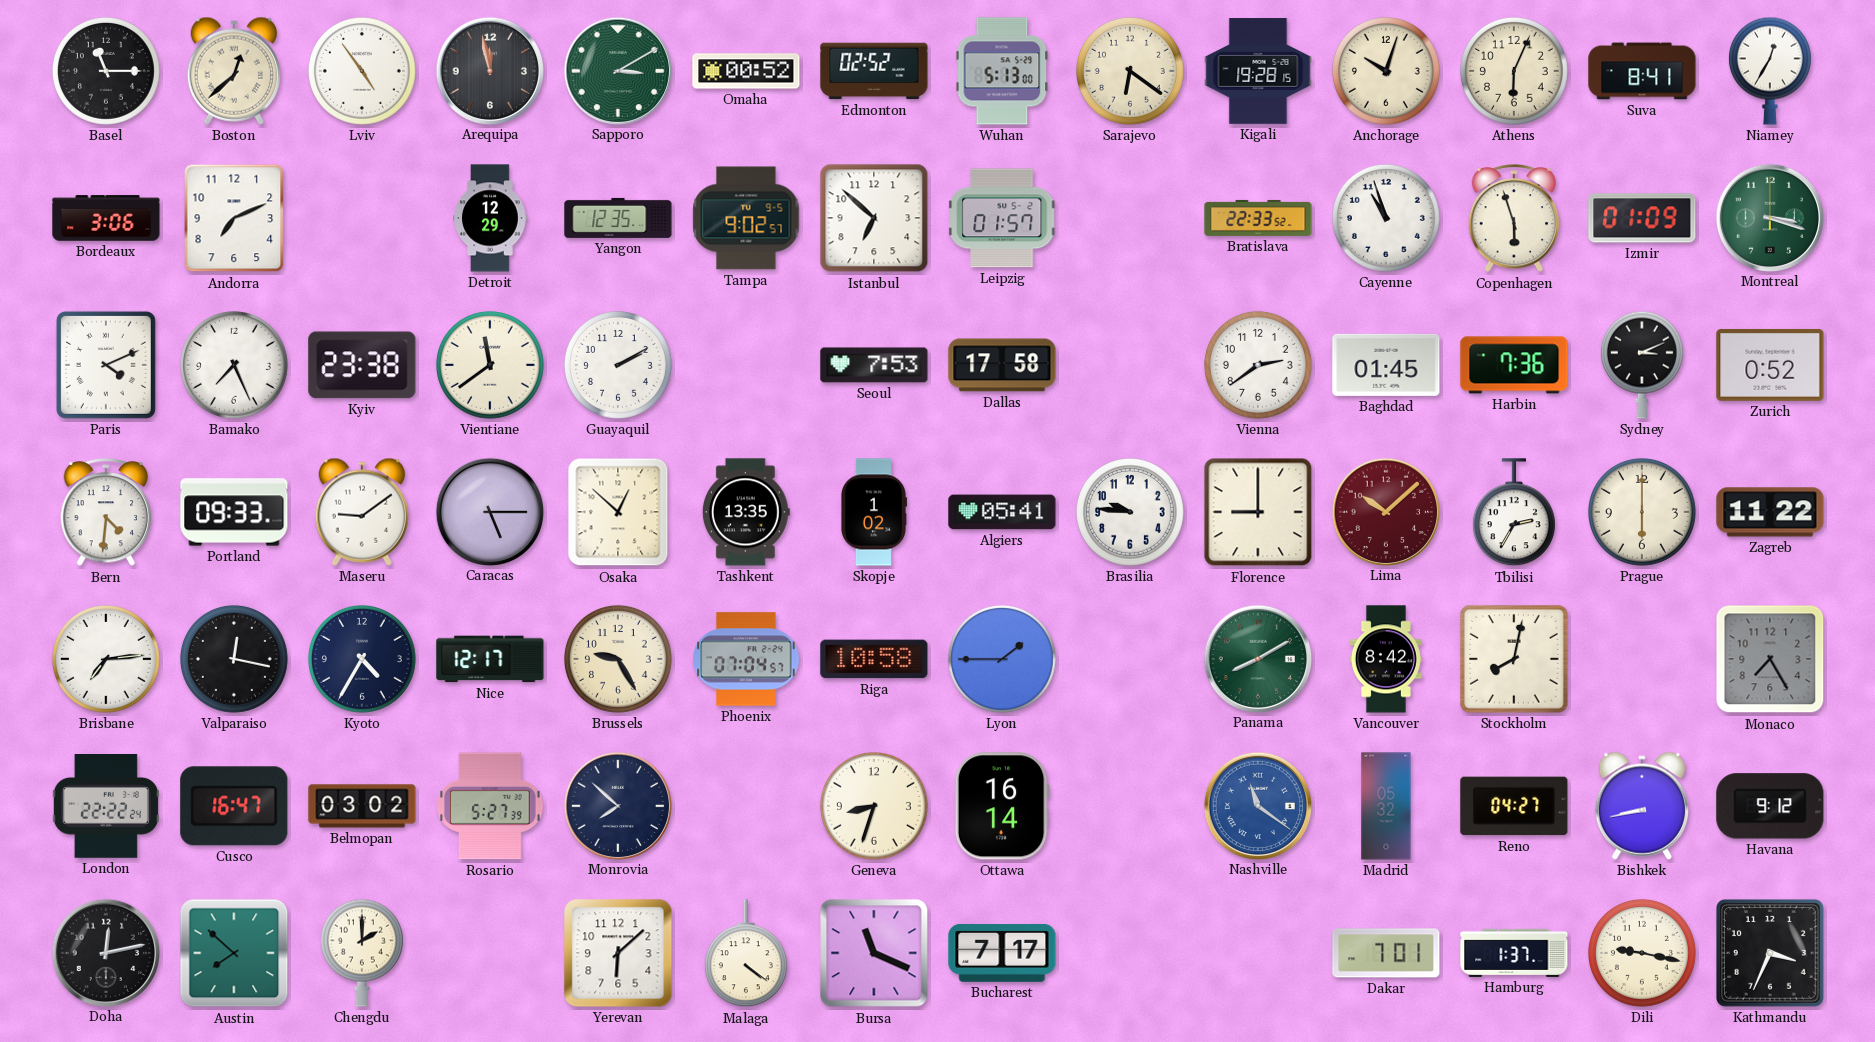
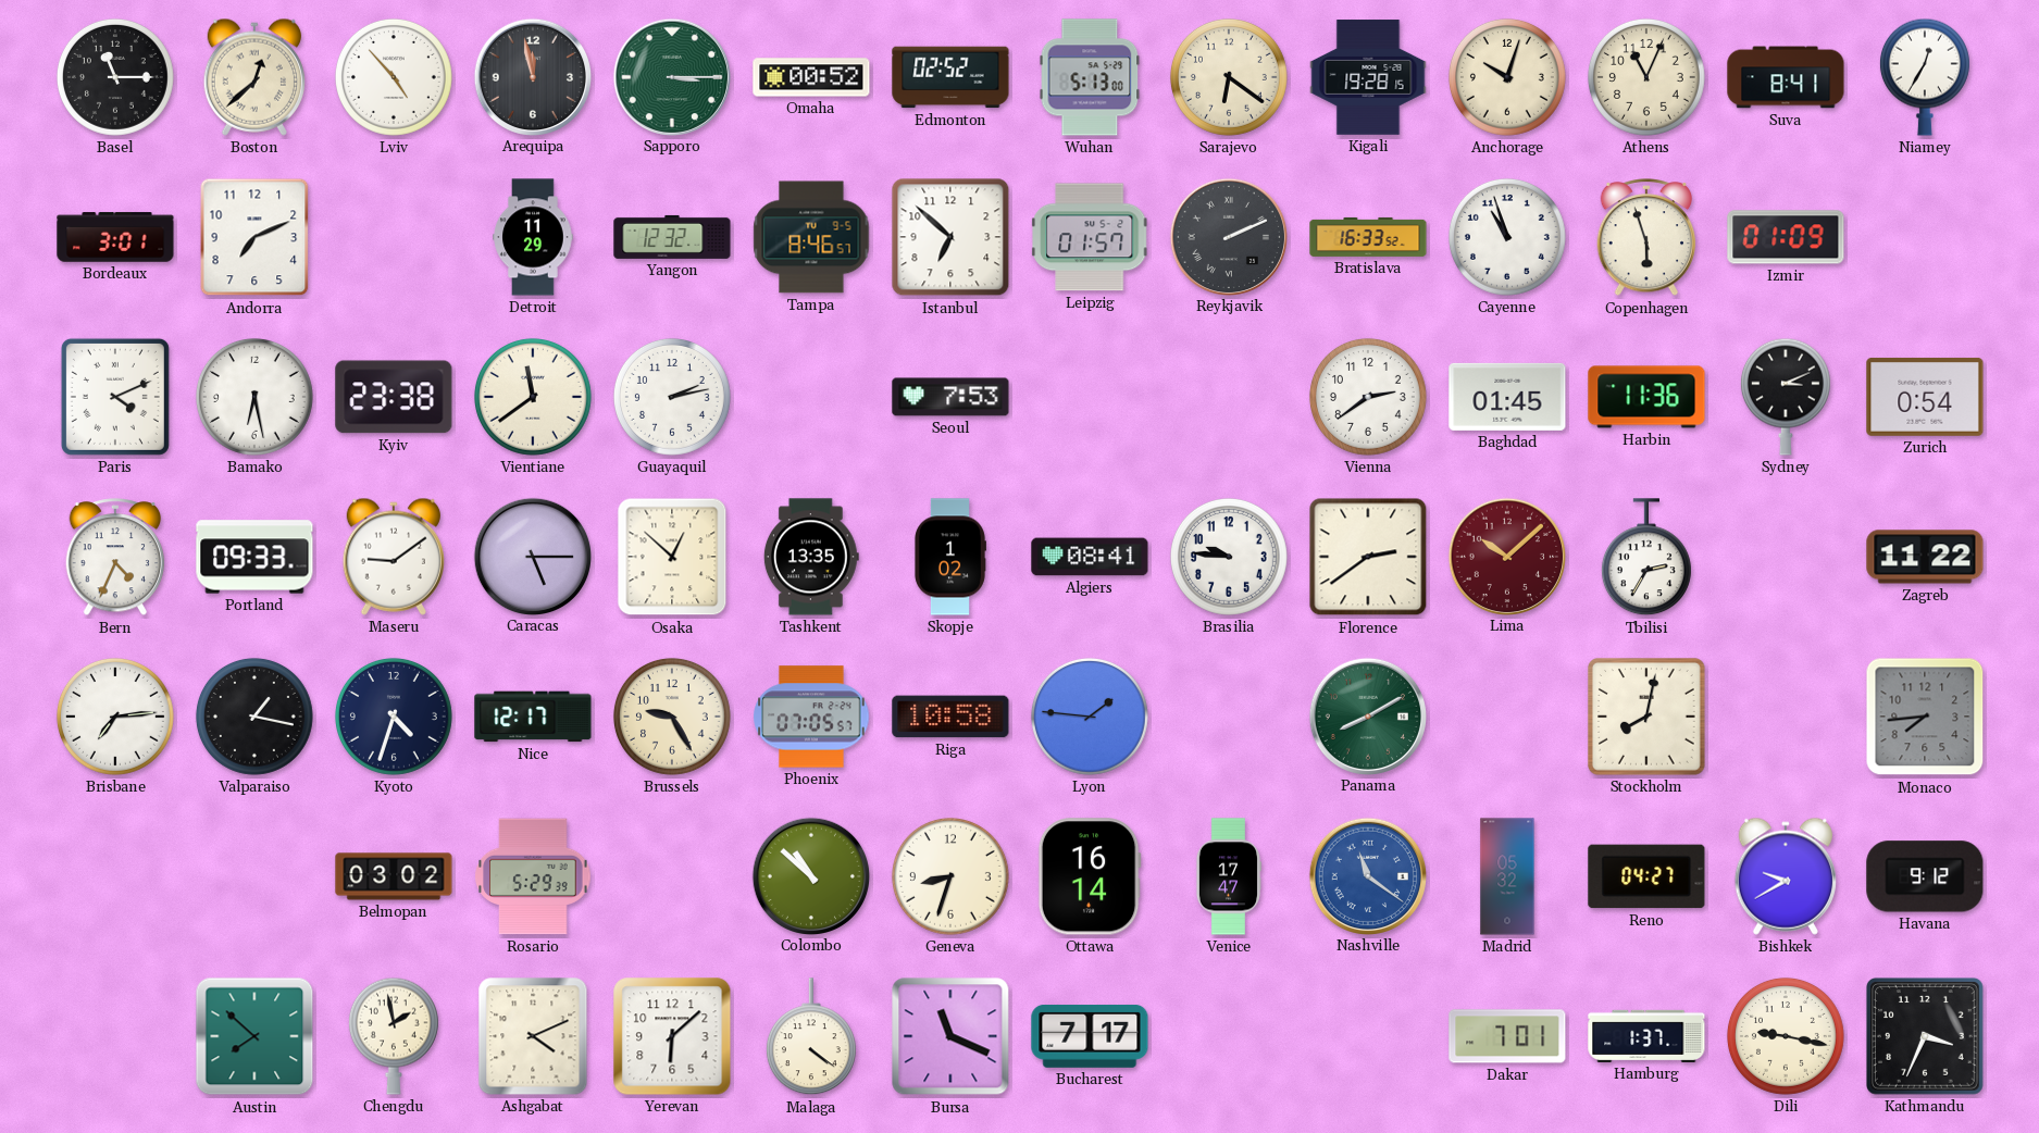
Lviv: 4:54 -> 4:53 (394, 77)
Sapporo: 3:10 -> 3:15 (671, 76)
Athens: 6:04 -> 11:04 (1646, 77)
Bordeaux: 3:06 -> 3:01 (115, 237)
Detroit: 12:29 -> 11:29 (533, 237)
Yangon: 12:35 -> 12:32 (672, 237)
Tampa: 9:02 -> 8:46 (811, 237)
Reykjavik: none -> 2:11 (1228, 236)
Bratislava: 22:33 -> 16:33 (1368, 237)
Montreal: 3:18 -> none (1769, 217)
Bamako: 7:26 -> 6:28 (254, 397)
Guayaquil: 2:10 -> 2:13 (672, 397)
Dallas: 17:58 -> none (1002, 365)
Harbin: 7:36 -> 11:36 (1646, 397)
Zurich: 0:52 -> 0:54 (1925, 397)
Bern: 4:31 -> 4:34 (115, 558)
Algiers: 05:41 -> 08:41 (1090, 557)
Florence: 9:00 -> 2:39 (1368, 557)
Prague: 6:00 -> none (1642, 512)
Valparaiso: 12:17 -> 1:17 (254, 717)
Kyoto: 4:35 -> 4:33 (394, 717)
Phoenix: 07:04 -> 07:05 (811, 717)
Lyon: 1:45 -> 1:46 (1090, 717)
Vancouver: 8:42 -> none (1386, 659)
Monaco: 7:25 -> 7:44 (1925, 717)
London: 22:22 -> none (106, 806)
Cusco: 16:47 -> none (234, 806)
Rosario: 5:27 -> 5:29 (533, 876)
Monrovia: 7:52 -> none (617, 805)
Colombo: none -> 10:52 (810, 875)
Venice: none -> 17:47 (1228, 876)
Bishkek: 8:43 -> 9:40 (1786, 876)
Doha: 12:13 -> none (105, 952)
Chengdu: 2:00 -> 1:58 (394, 1036)
Ashgabat: none -> 4:11 (533, 1036)
